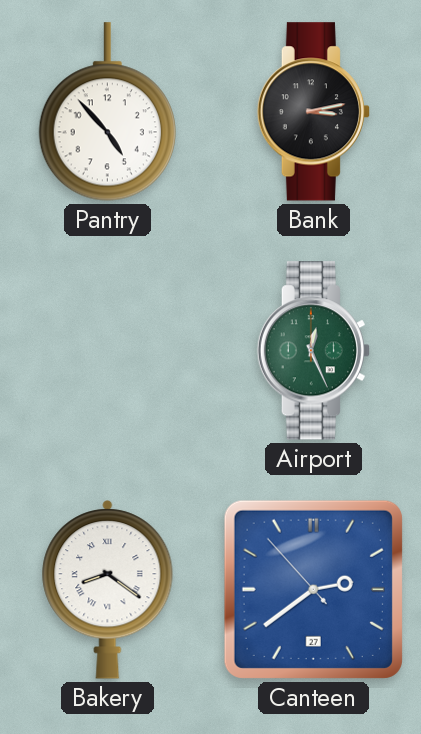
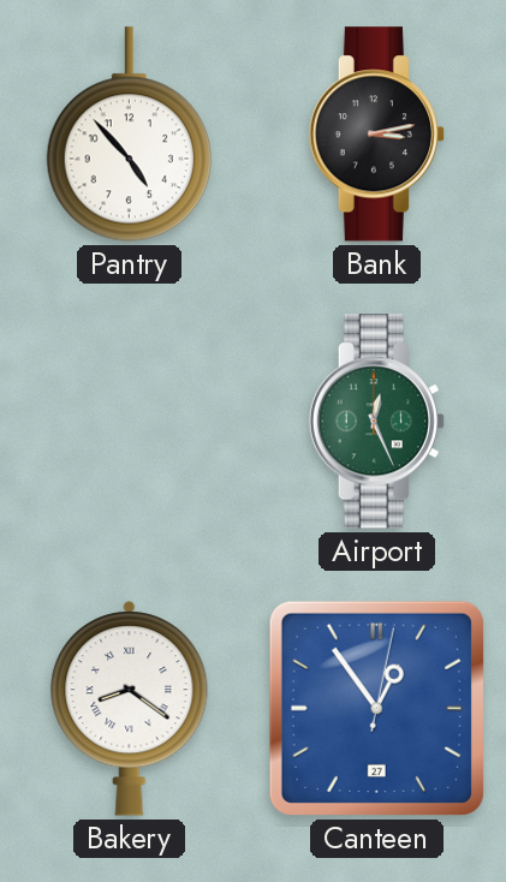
Canteen: 2:38 -> 12:54 (376, 708)
